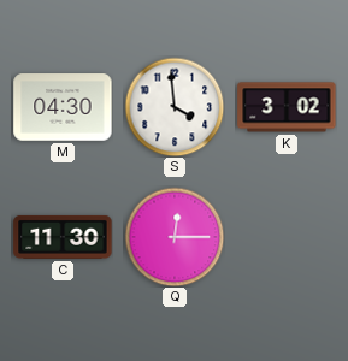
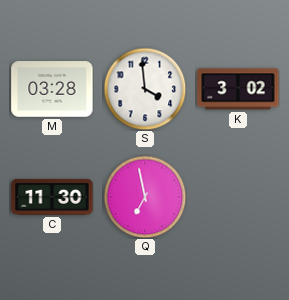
M: 04:30 -> 03:28 (52, 89)
Q: 12:15 -> 6:58 (145, 197)
